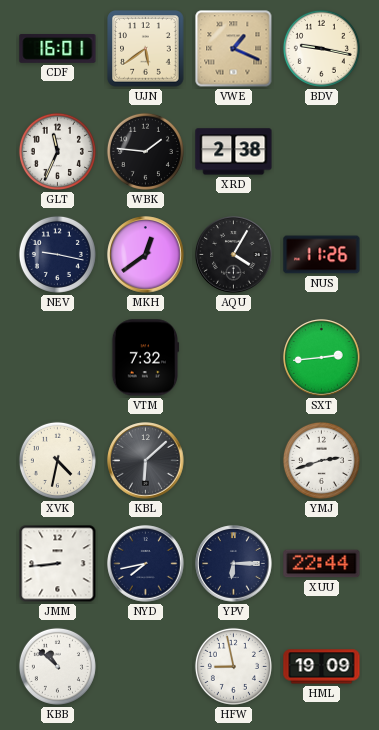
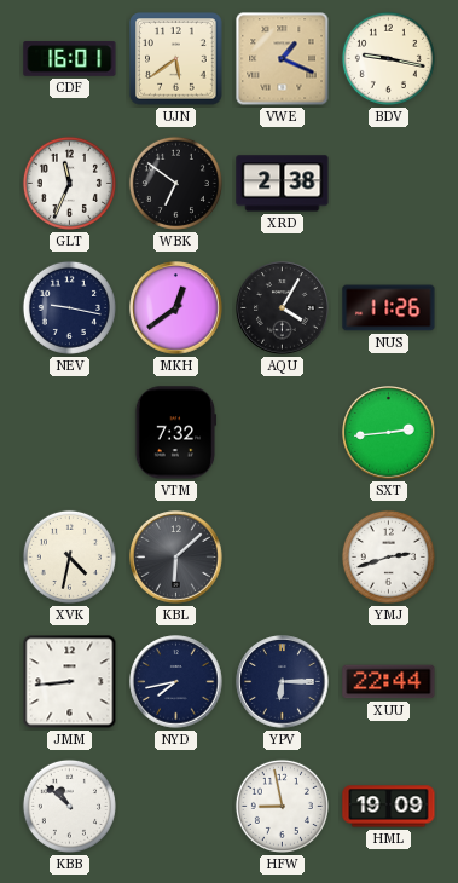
WBK: 1:46 -> 6:51 (175, 183)
